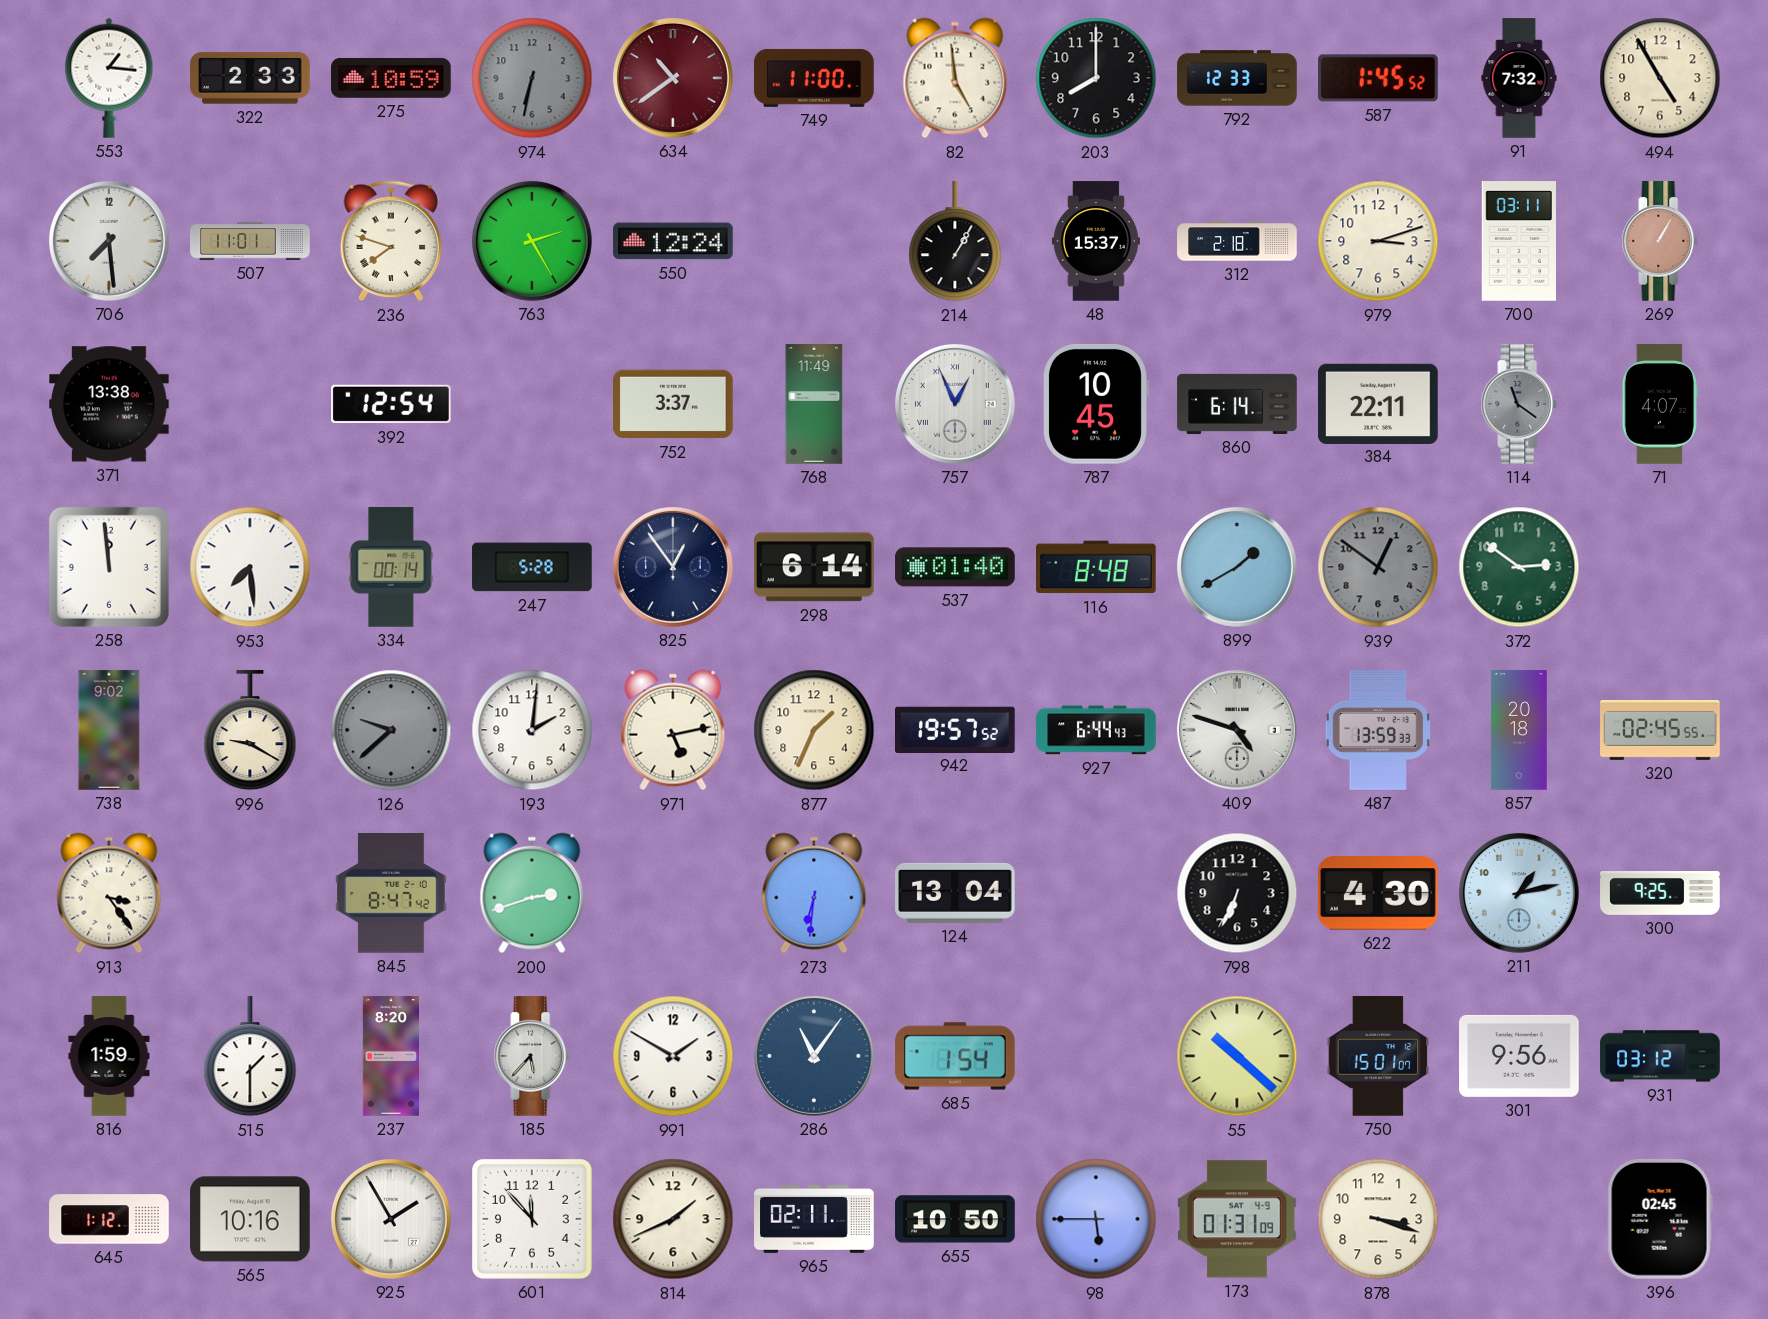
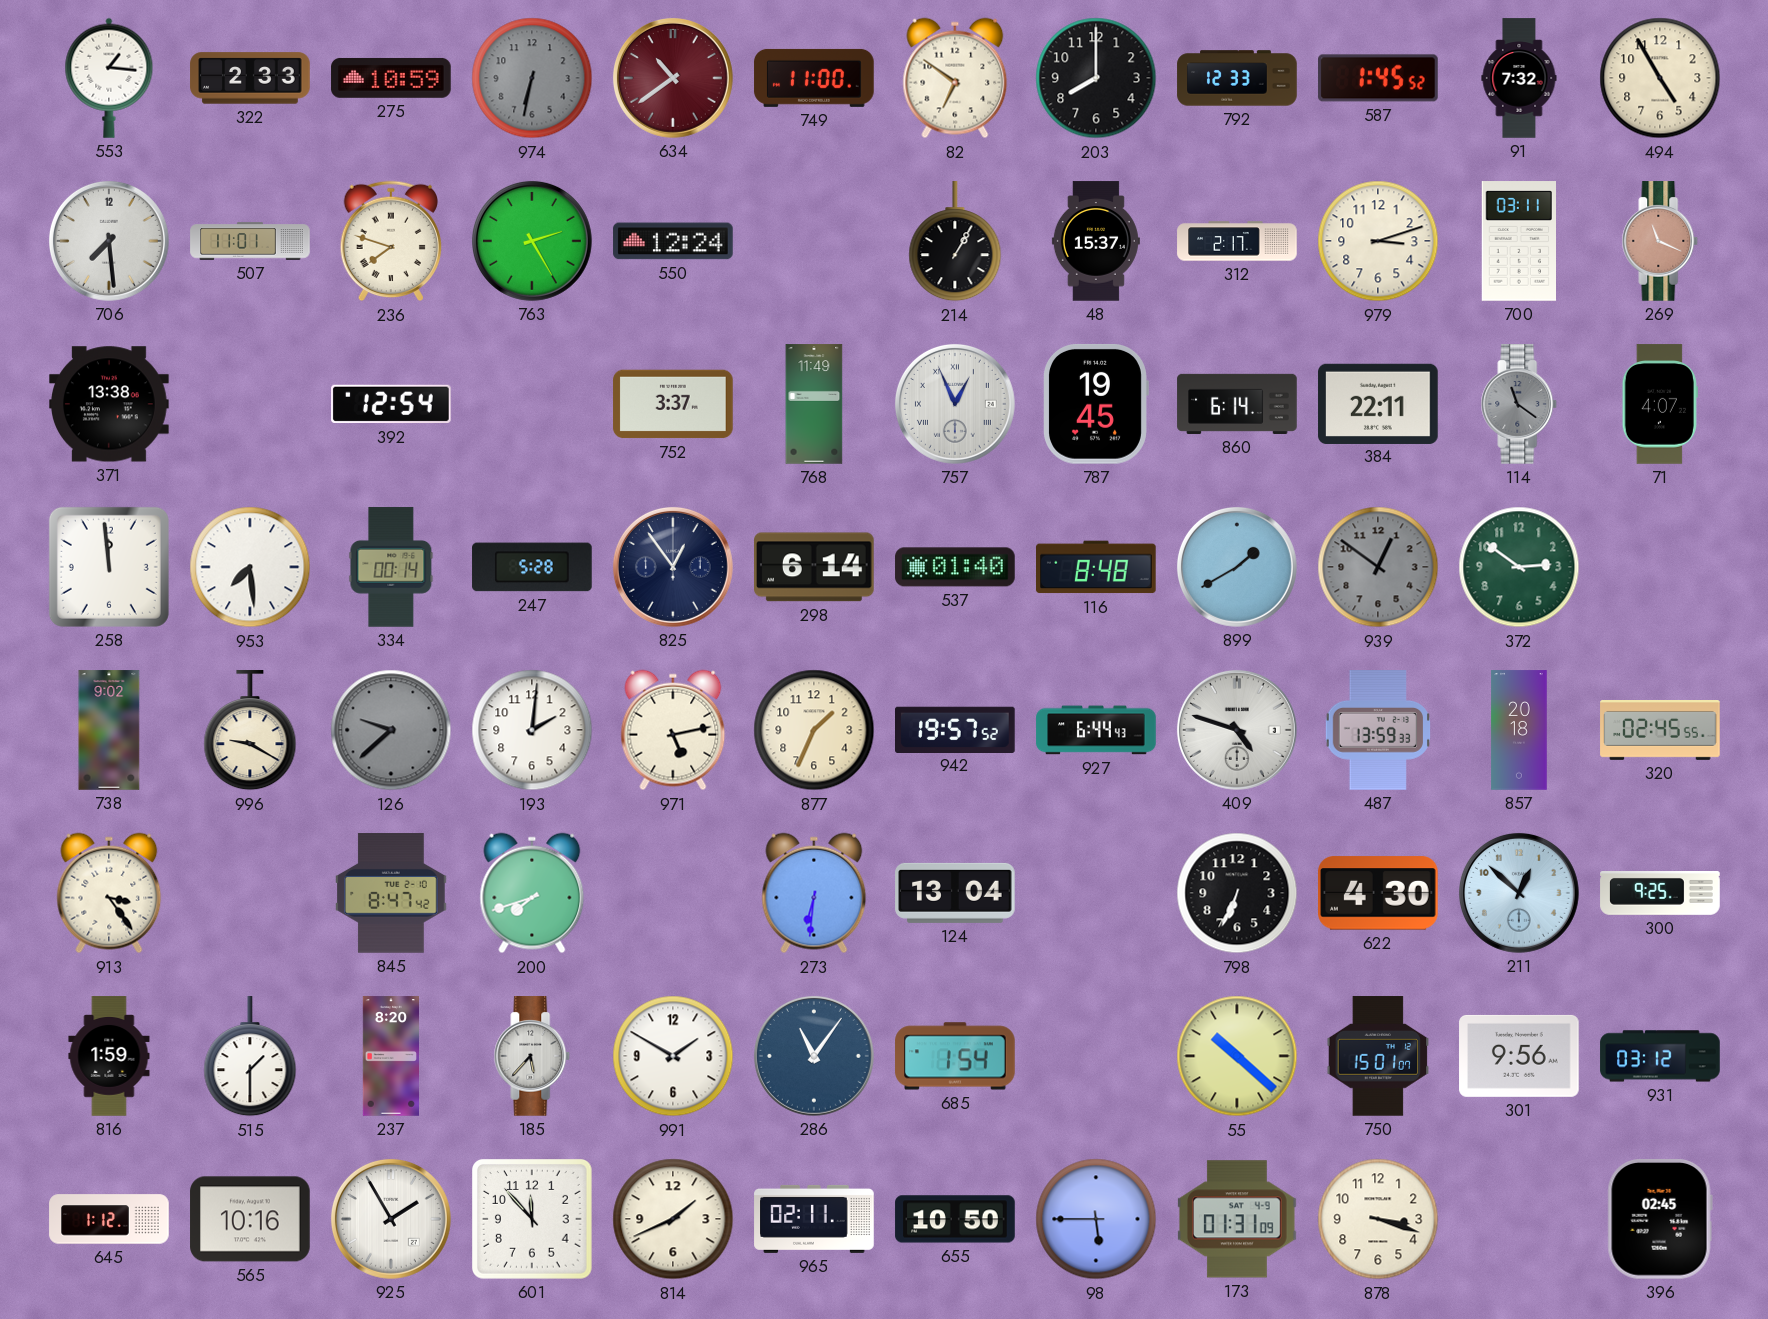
82: 4:59 -> 6:51 (955, 78)
312: 2:18 -> 2:17 (1237, 241)
269: 1:05 -> 11:19 (1660, 241)
787: 10:45 -> 19:45 (1096, 405)
200: 2:42 -> 7:42 (532, 893)
211: 1:13 -> 12:52 (1519, 893)
